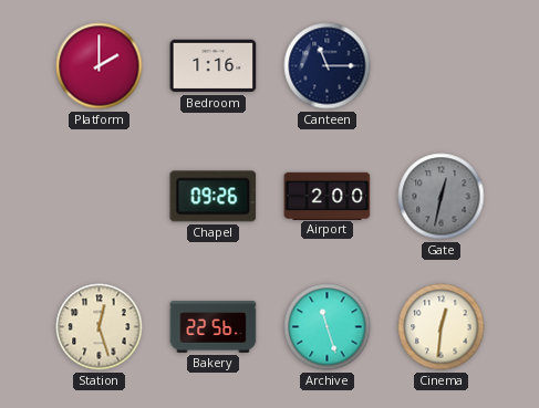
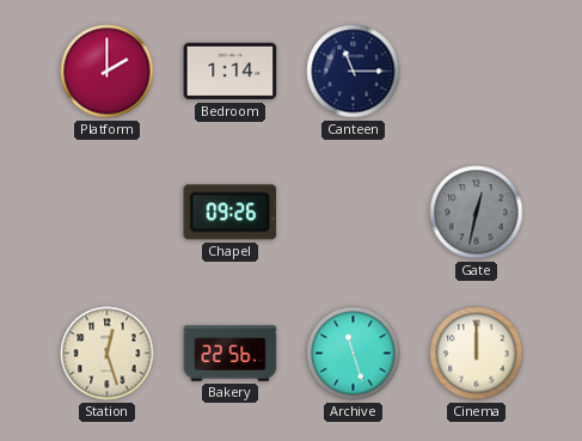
Bedroom: 1:16 -> 1:14 (231, 72)
Airport: 2:00 -> none (328, 196)
Cinema: 12:31 -> 12:00 (477, 354)
